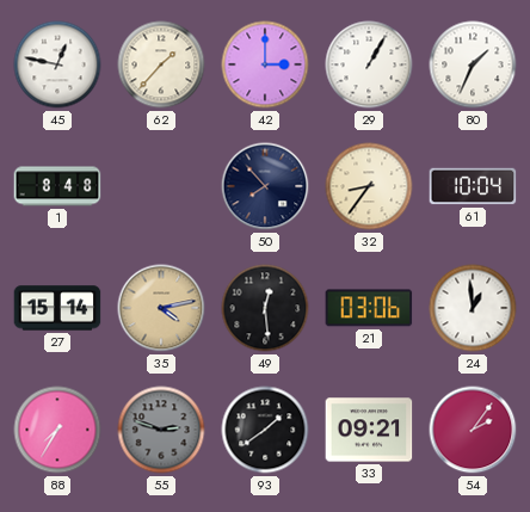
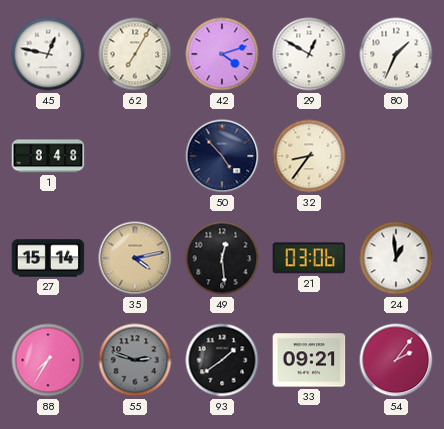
62: 1:37 -> 7:05 (135, 54)
42: 3:00 -> 4:12 (222, 54)
29: 1:05 -> 12:50 (309, 54)
50: 7:53 -> 4:53 (222, 156)
61: 10:04 -> none (473, 186)
